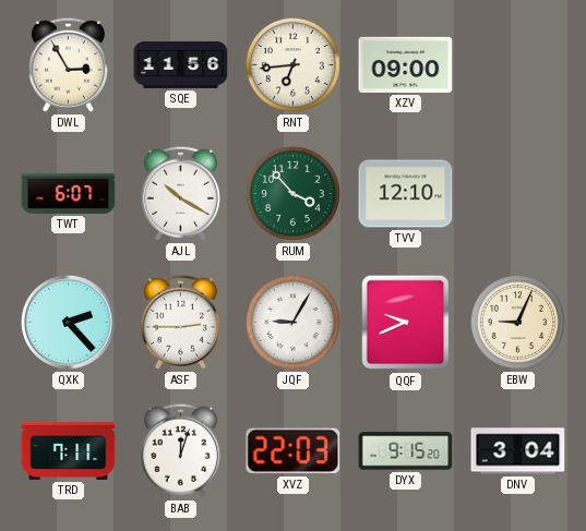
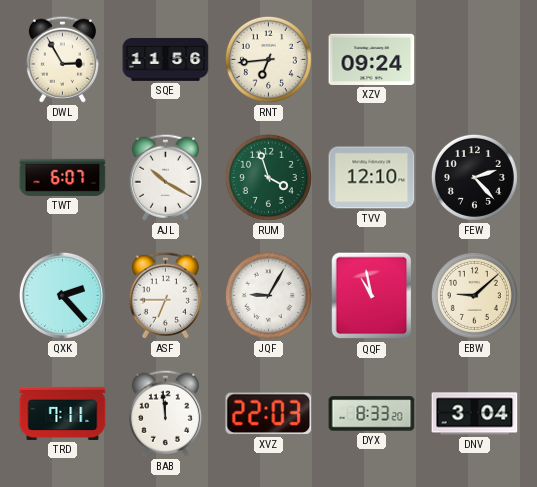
XZV: 09:00 -> 09:24 (372, 59)
RUM: 3:53 -> 3:57 (268, 177)
FEW: none -> 2:23 (474, 177)
ASF: 2:45 -> 6:45 (165, 295)
QQF: 9:41 -> 10:58 (372, 296)
EBW: 9:04 -> 9:08 (474, 295)
BAB: 12:03 -> 11:59 (165, 413)
DYX: 9:15 -> 8:33 (372, 414)
